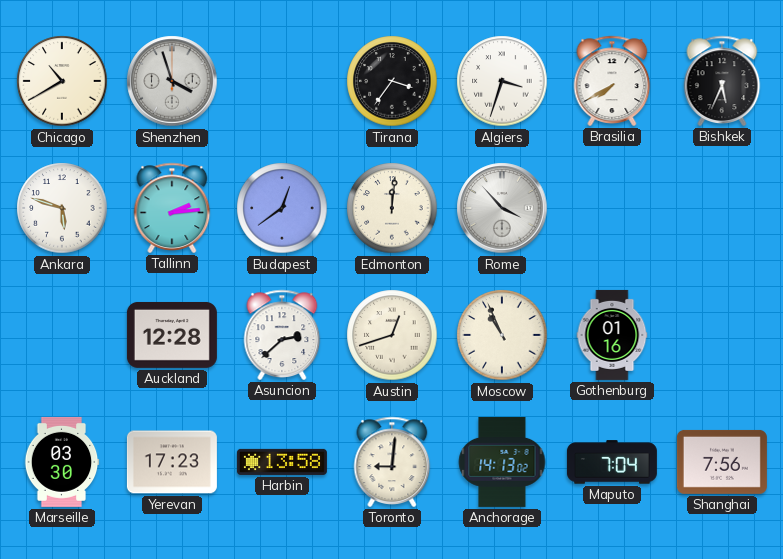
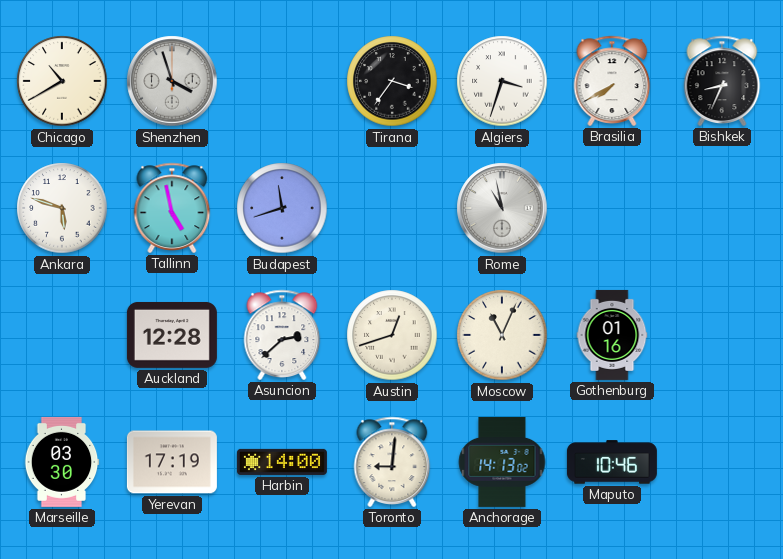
Bishkek: 5:34 -> 8:34 (722, 81)
Tallinn: 2:14 -> 4:58 (172, 208)
Budapest: 12:39 -> 11:42 (282, 208)
Edmonton: 12:01 -> none (392, 208)
Rome: 3:53 -> 10:58 (502, 208)
Moscow: 10:56 -> 11:04 (502, 335)
Yerevan: 17:23 -> 17:19 (172, 462)
Harbin: 13:58 -> 14:00 (282, 462)
Maputo: 7:04 -> 10:46 (612, 462)
Shanghai: 7:56 -> none (722, 462)
